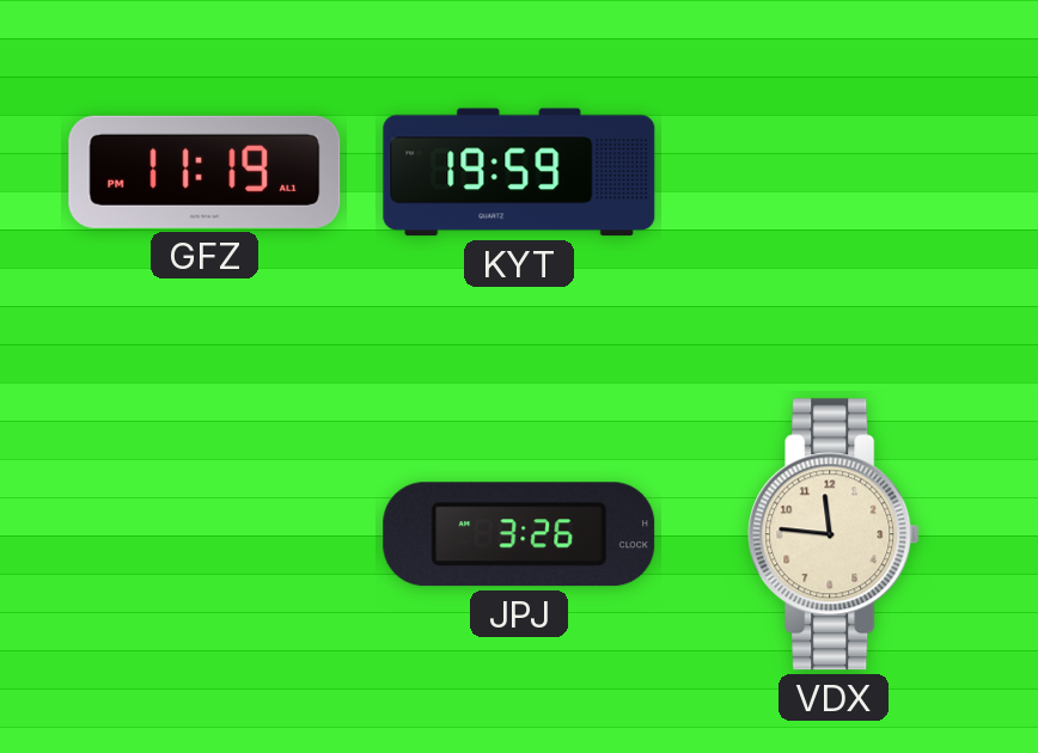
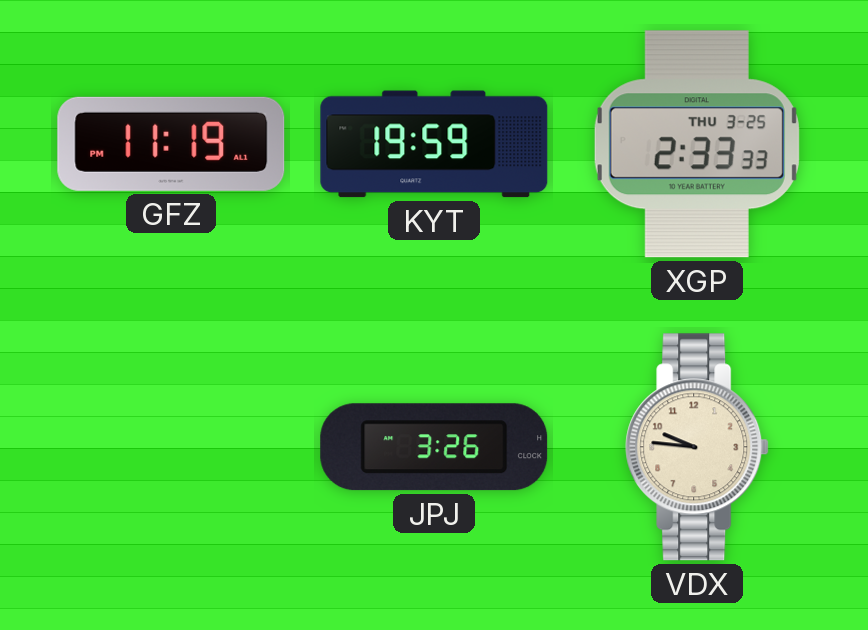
XGP: none -> 2:33 (697, 144)
VDX: 11:46 -> 9:46 (697, 447)
